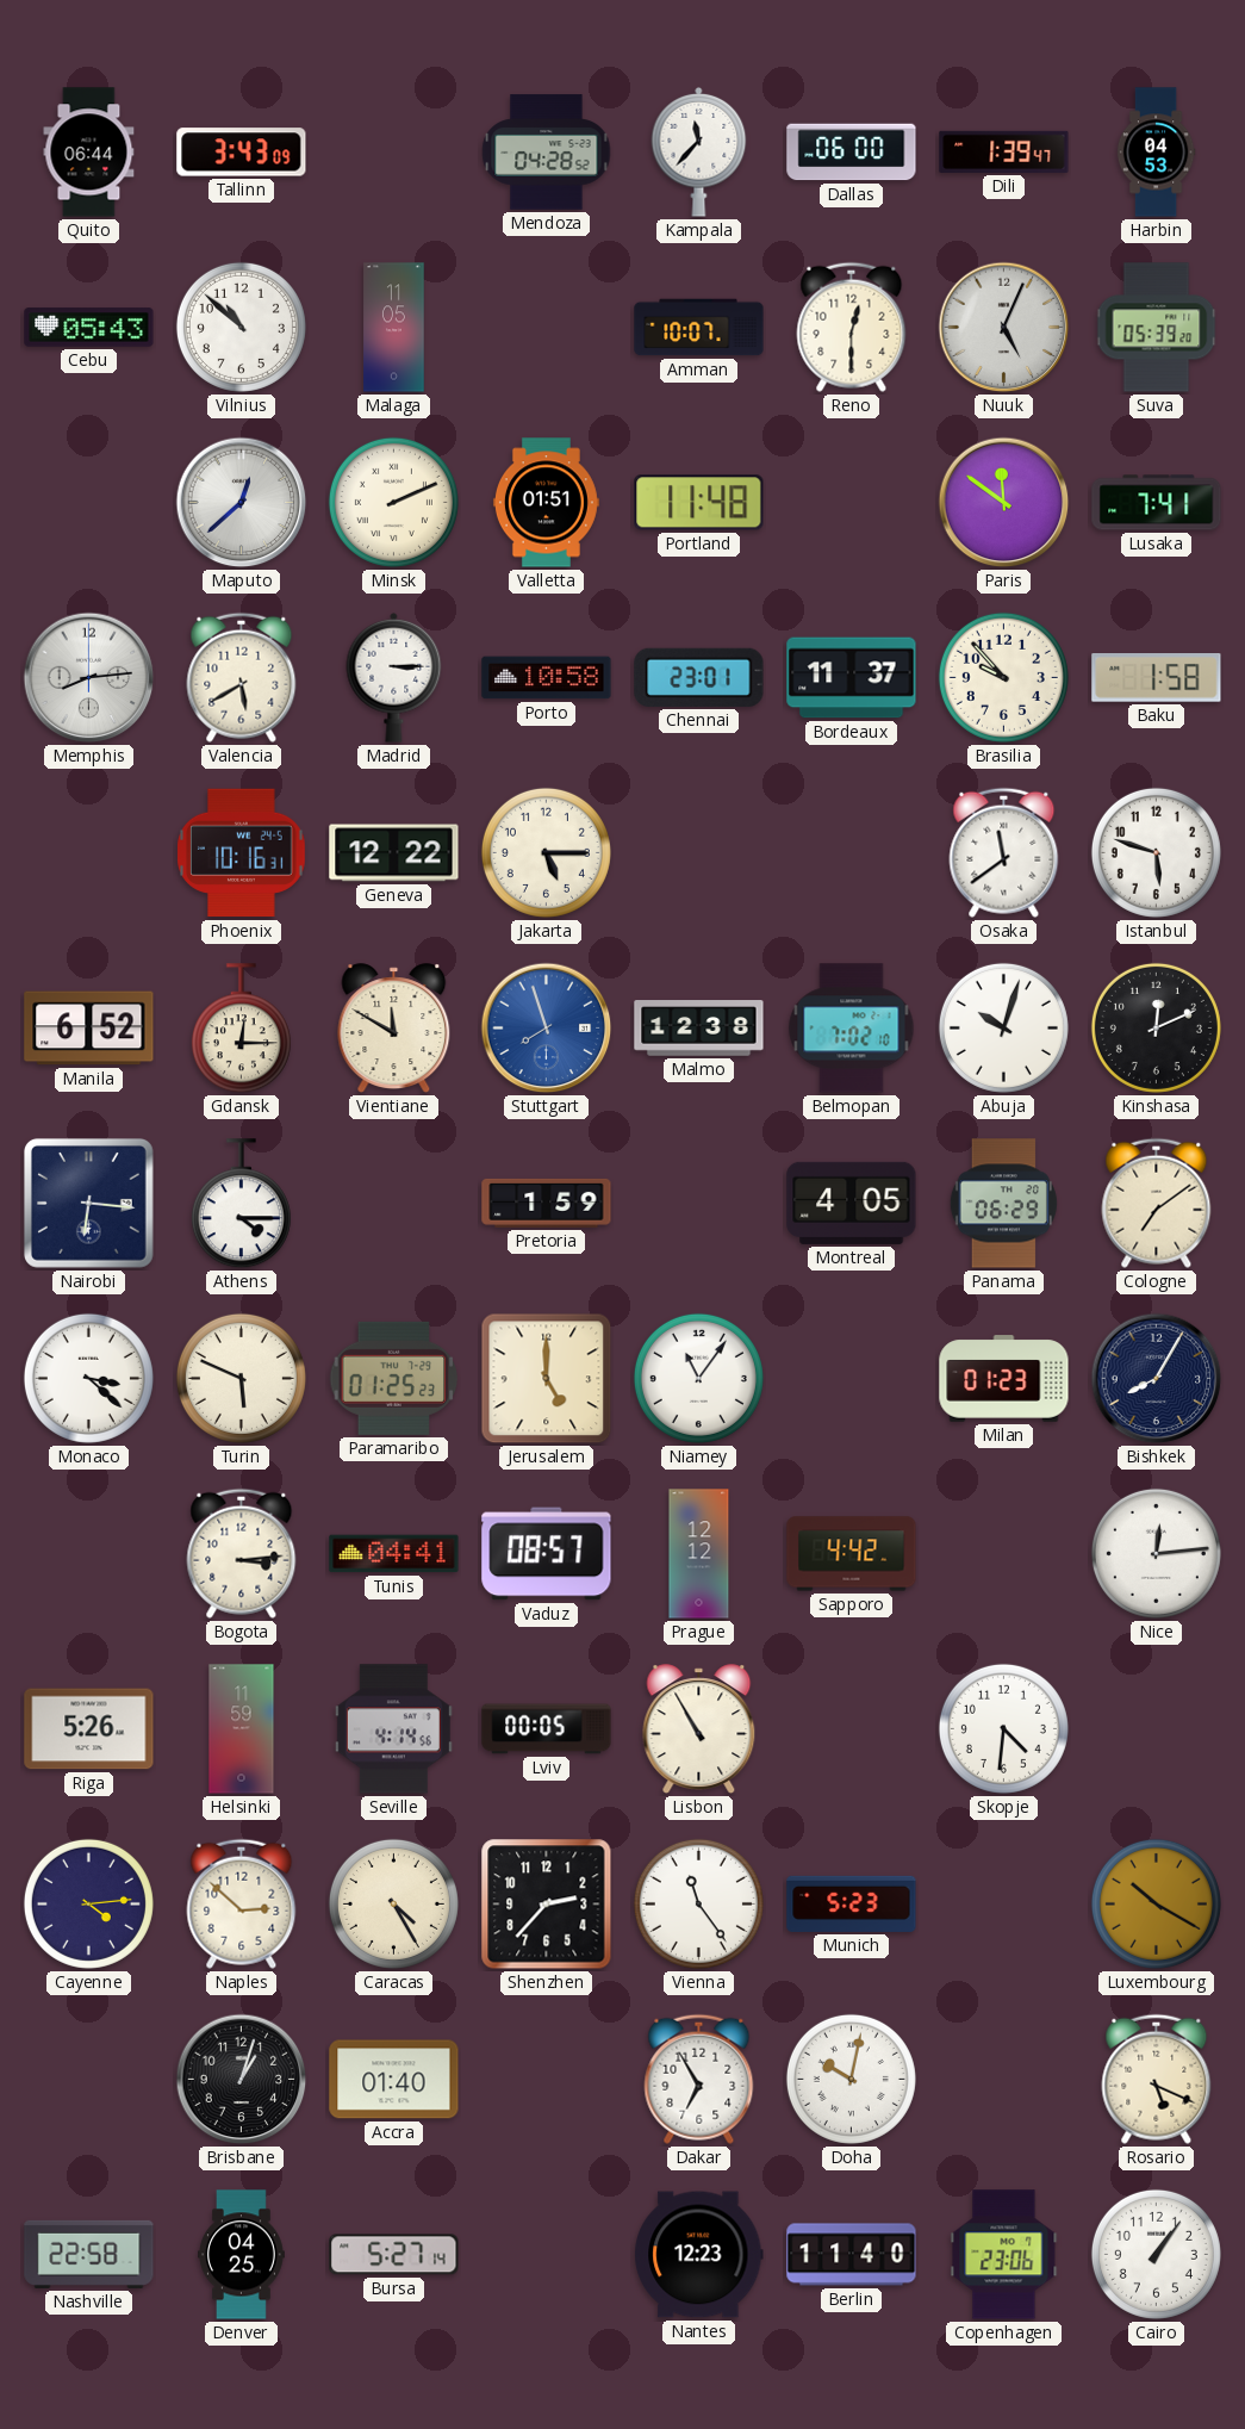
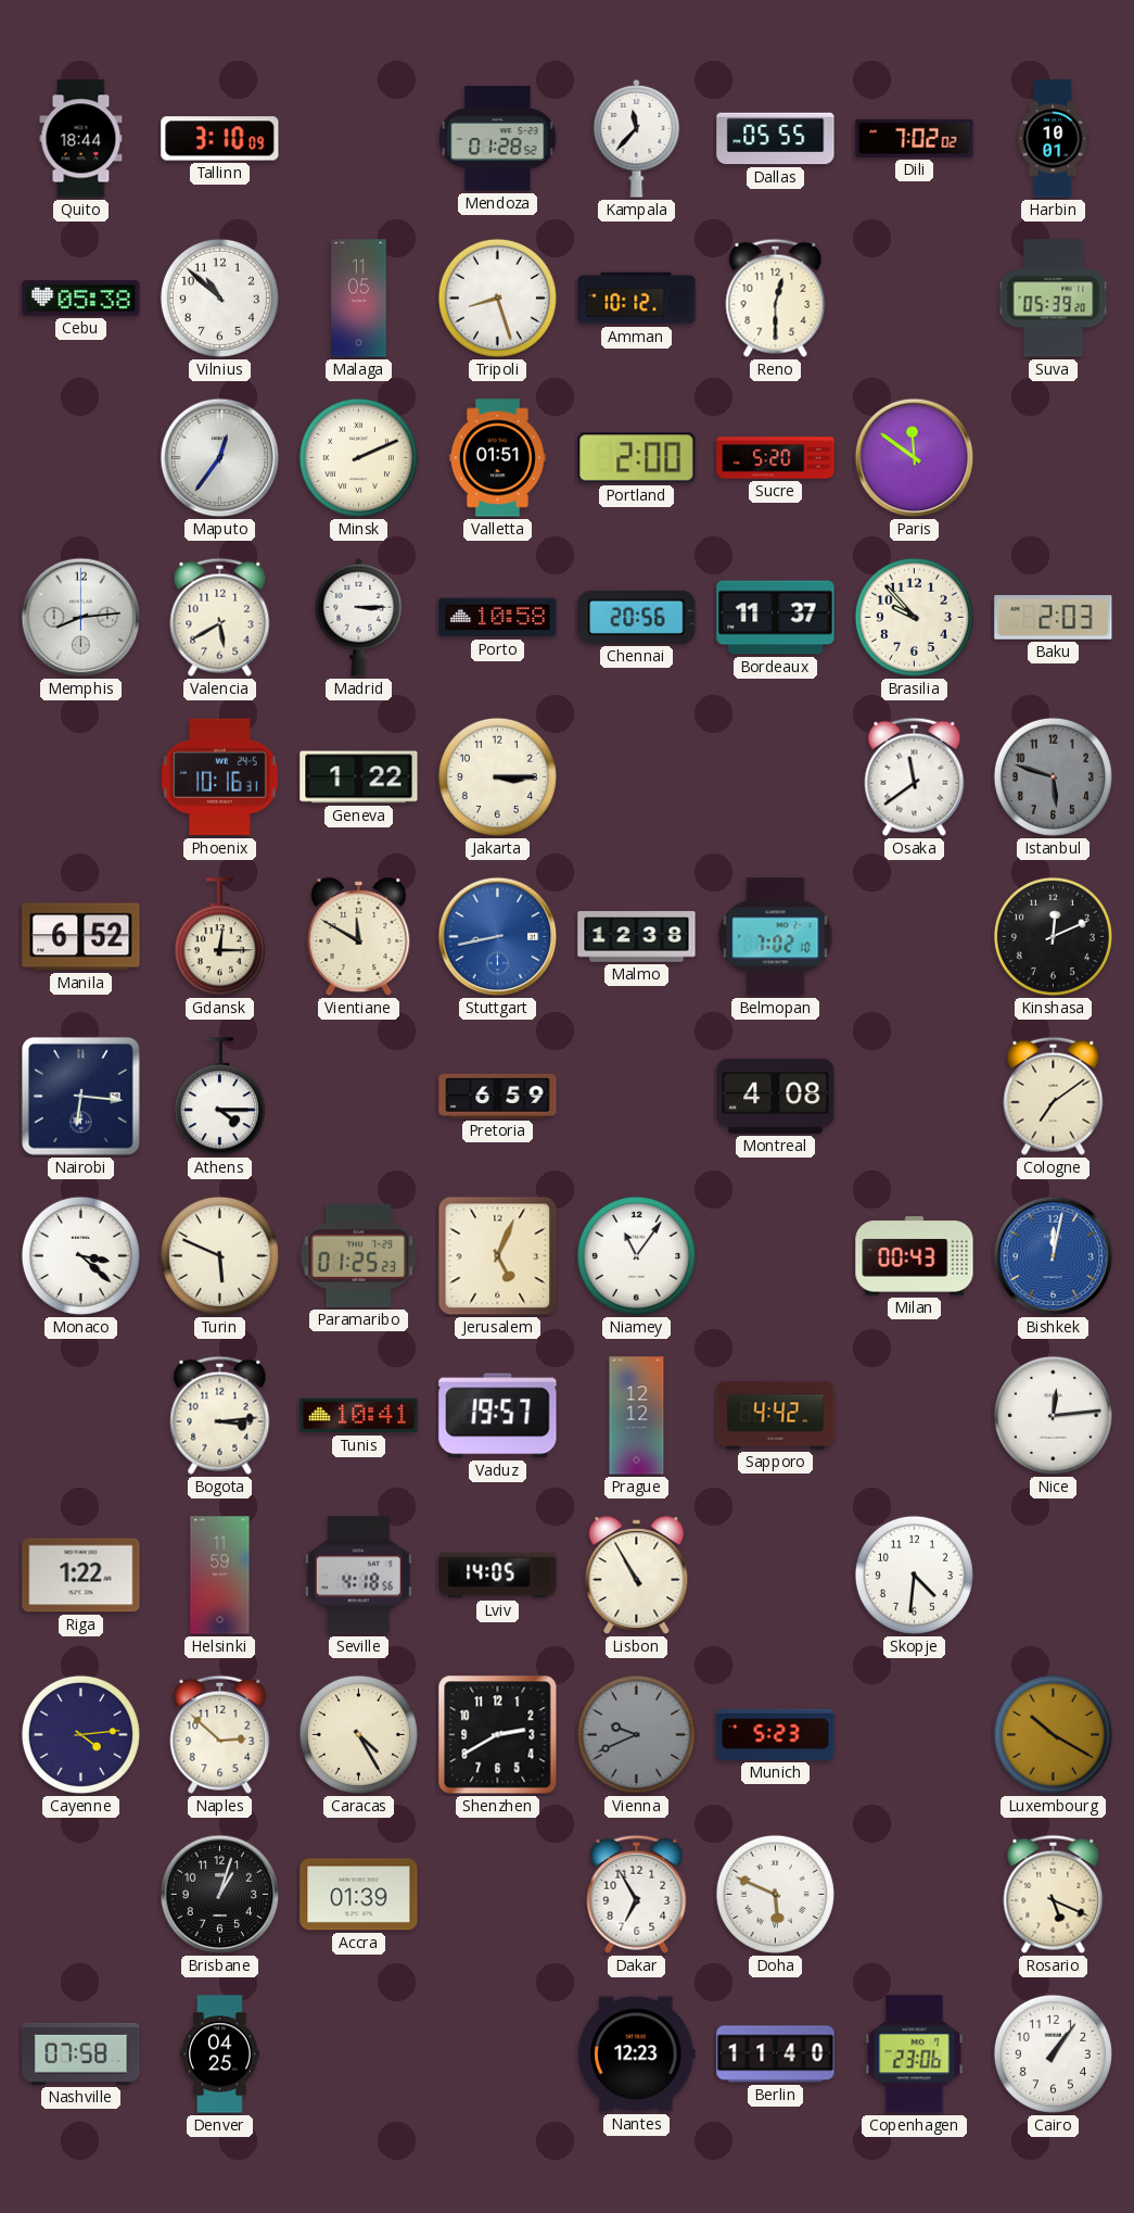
Quito: 06:44 -> 18:44 (81, 139)
Tallinn: 3:43 -> 3:10 (220, 139)
Mendoza: 04:28 -> 01:28 (498, 139)
Dallas: 06:00 -> 05:55 (776, 139)
Dili: 1:39 -> 7:02 (915, 138)
Harbin: 04:53 -> 10:01 (1053, 139)
Cebu: 05:43 -> 05:38 (81, 299)
Tripoli: none -> 8:27 (497, 298)
Amman: 10:07 -> 10:12 (637, 299)
Nuuk: 5:04 -> none (1004, 328)
Maputo: 12:38 -> 12:36 (220, 458)
Portland: 11:48 -> 2:00 (637, 458)
Sucre: none -> 5:20 (776, 458)
Lusaka: 7:41 -> none (1157, 503)
Chennai: 23:01 -> 20:56 (637, 617)
Baku: 1:58 -> 2:03 (1054, 618)
Geneva: 12:22 -> 1:22 (359, 777)
Jakarta: 5:15 -> 3:15 (497, 776)
Istanbul dial: white -> grey (1053, 776)
Stuttgart: 7:57 -> 8:43 (498, 937)
Abuja: 10:03 -> none (1003, 1027)
Pretoria: 1:59 -> 6:59 (498, 1096)
Montreal: 4:05 -> 4:08 (776, 1096)
Panama: 06:29 -> none (1003, 1204)
Jerusalem: 5:00 -> 5:04 (498, 1256)
Milan: 01:23 -> 00:43 (915, 1256)
Bishkek: 8:05 -> 12:02 (1054, 1256)
Bishkek dial: navy -> blue (1054, 1256)
Tunis: 04:41 -> 10:41 (359, 1416)
Vaduz: 08:57 -> 19:57 (498, 1416)
Riga: 5:26 -> 1:22 (81, 1576)
Seville: 4:14 -> 4:18 (358, 1576)
Lviv: 00:05 -> 14:05 (498, 1576)
Shenzhen: 2:37 -> 2:40 (498, 1735)
Vienna: 11:24 -> 9:41 (636, 1734)
Vienna dial: white -> grey (636, 1734)
Accra: 01:40 -> 01:39 (359, 1895)
Doha: 10:02 -> 5:49 (775, 1894)
Nashville: 22:58 -> 07:58 (81, 2053)
Bursa: 5:27 -> none (394, 2255)
